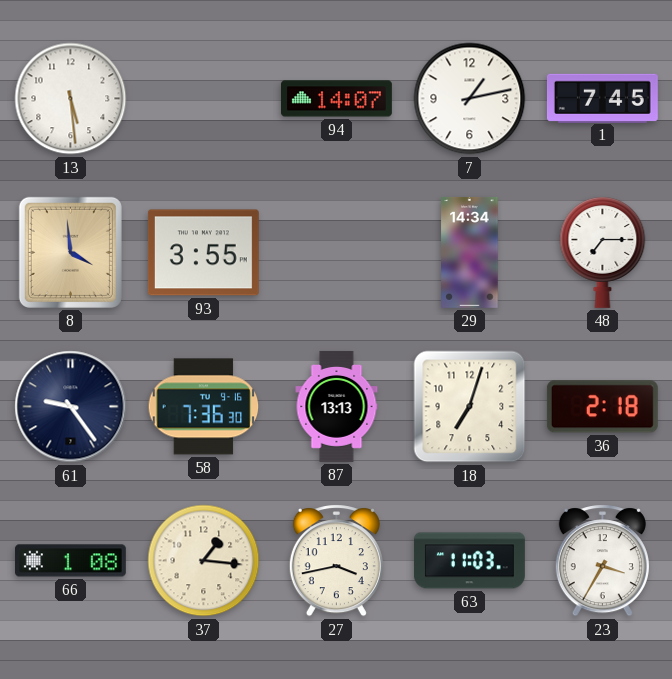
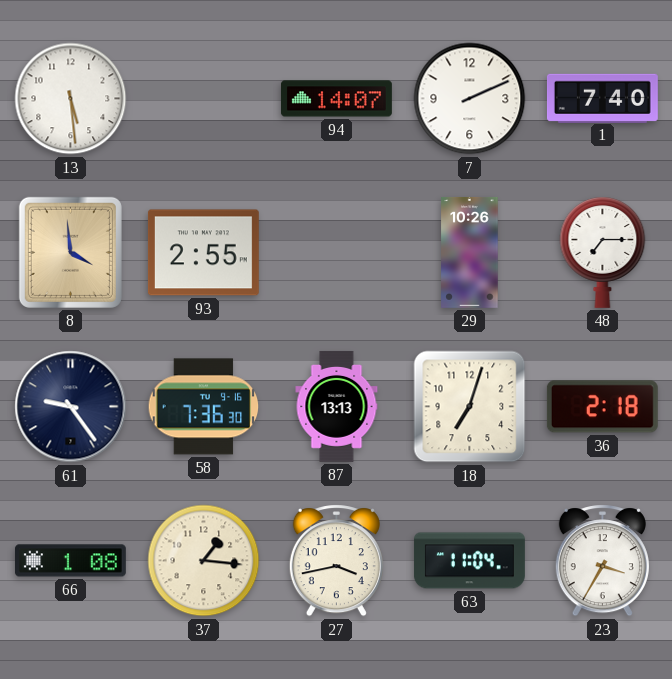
7: 1:13 -> 2:11 (470, 99)
1: 7:45 -> 7:40 (602, 98)
93: 3:55 -> 2:55 (203, 253)
29: 14:34 -> 10:26 (470, 252)
63: 11:03 -> 11:04 (469, 561)
